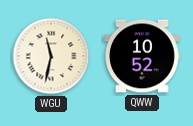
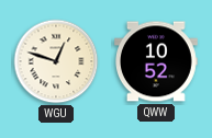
WGU: 11:32 -> 12:48 (56, 61)
